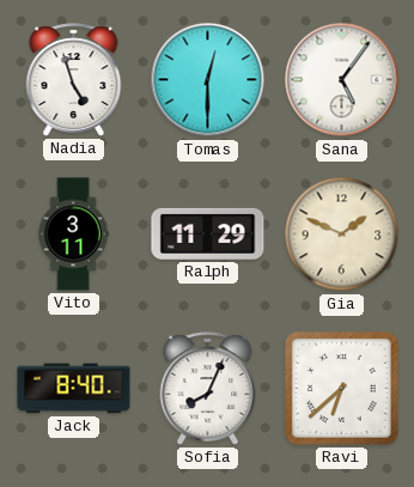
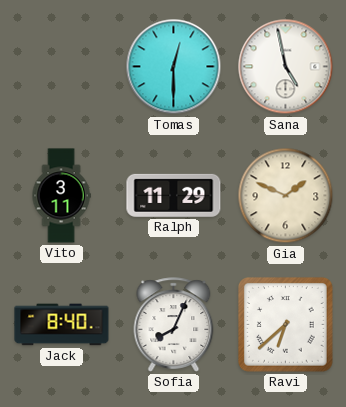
Nadia: 4:57 -> none (74, 80)
Sana: 5:06 -> 4:58 (286, 67)
